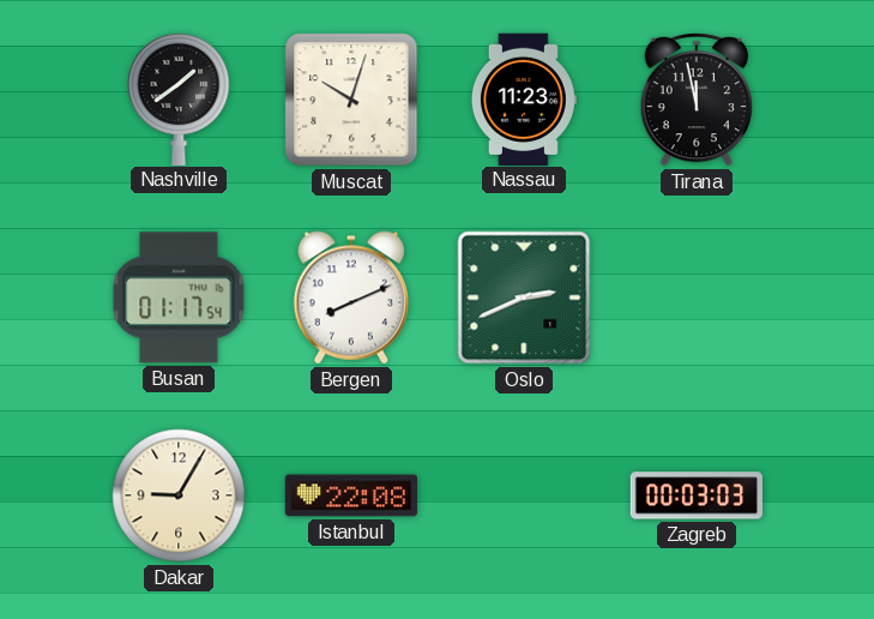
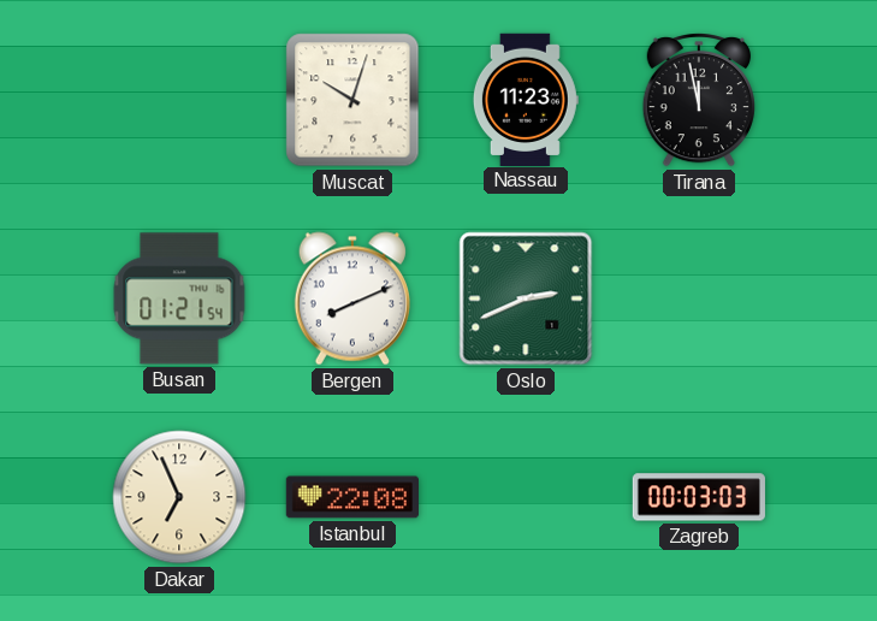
Nashville: 1:39 -> none (179, 98)
Busan: 01:17 -> 01:21 (179, 298)
Dakar: 9:05 -> 6:56 (179, 497)
